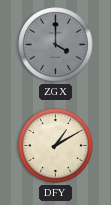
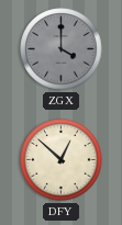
DFY: 1:10 -> 12:52 (62, 160)
